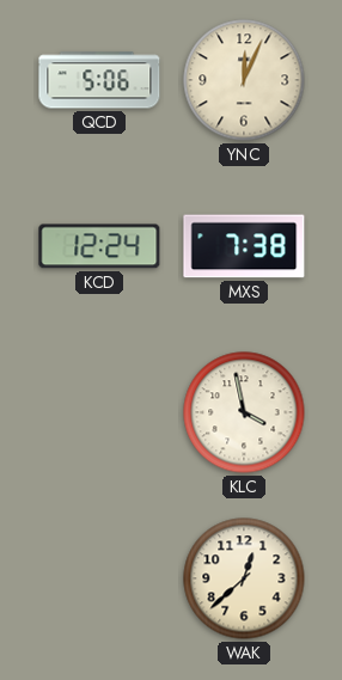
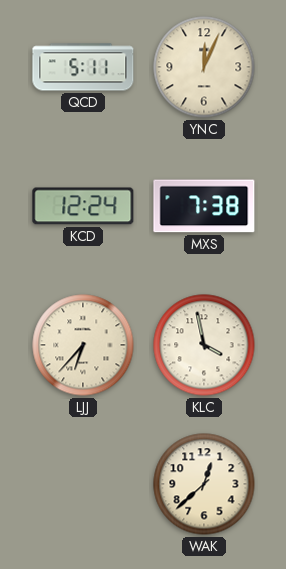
QCD: 5:06 -> 5:11 (83, 67)
LJJ: none -> 6:37 (83, 345)
